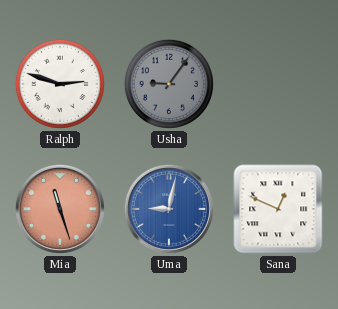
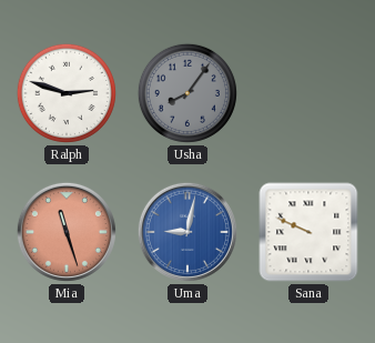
Usha: 9:06 -> 8:06 (187, 93)
Sana: 12:49 -> 9:49 (308, 232)
